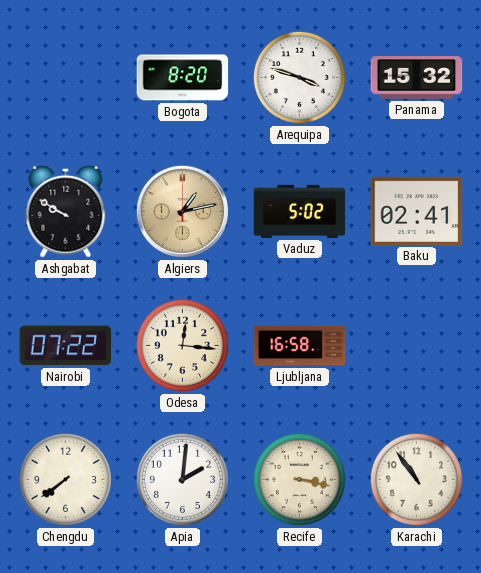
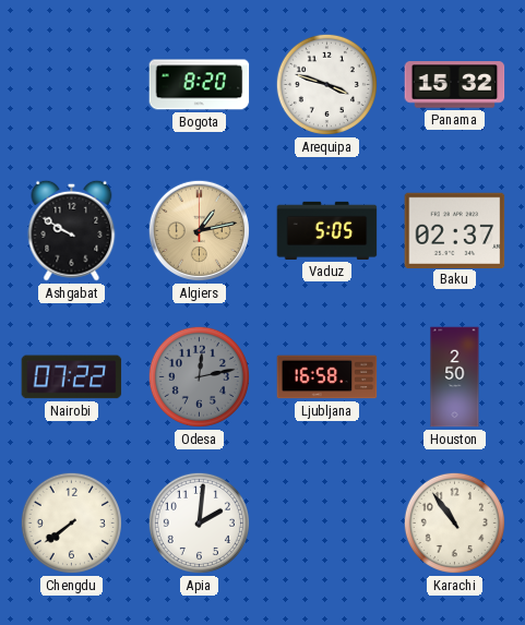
Vaduz: 5:02 -> 5:05 (327, 230)
Baku: 02:41 -> 02:37 (455, 230)
Odesa: 12:16 -> 12:13 (199, 376)
Odesa dial: cream -> grey (199, 376)
Houston: none -> 2:50 (455, 377)
Recife: 3:17 -> none (299, 479)
